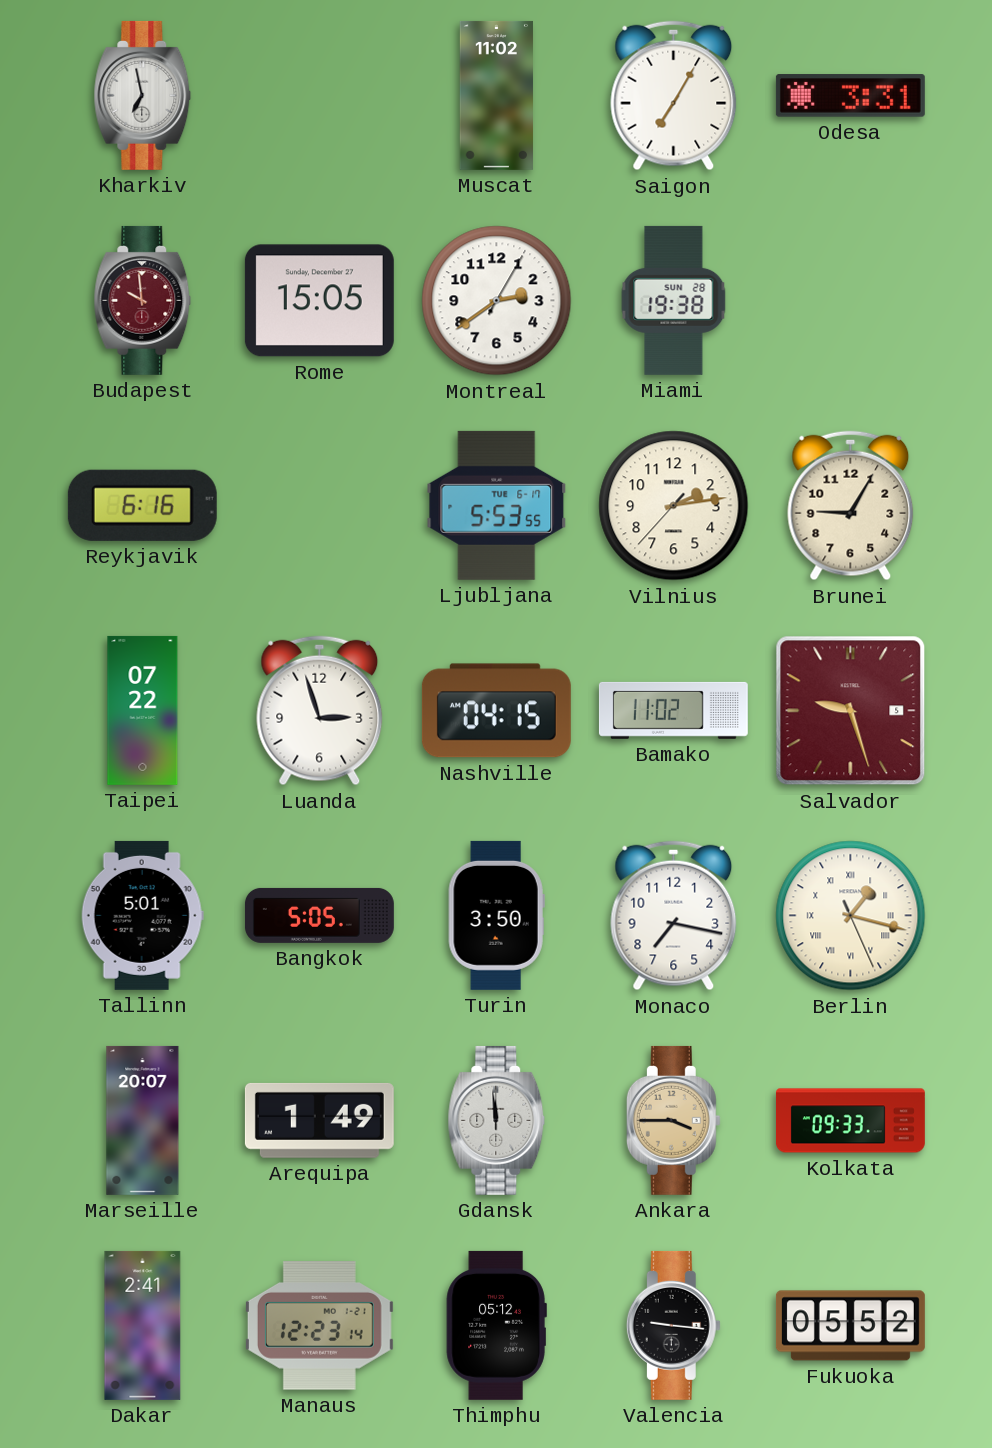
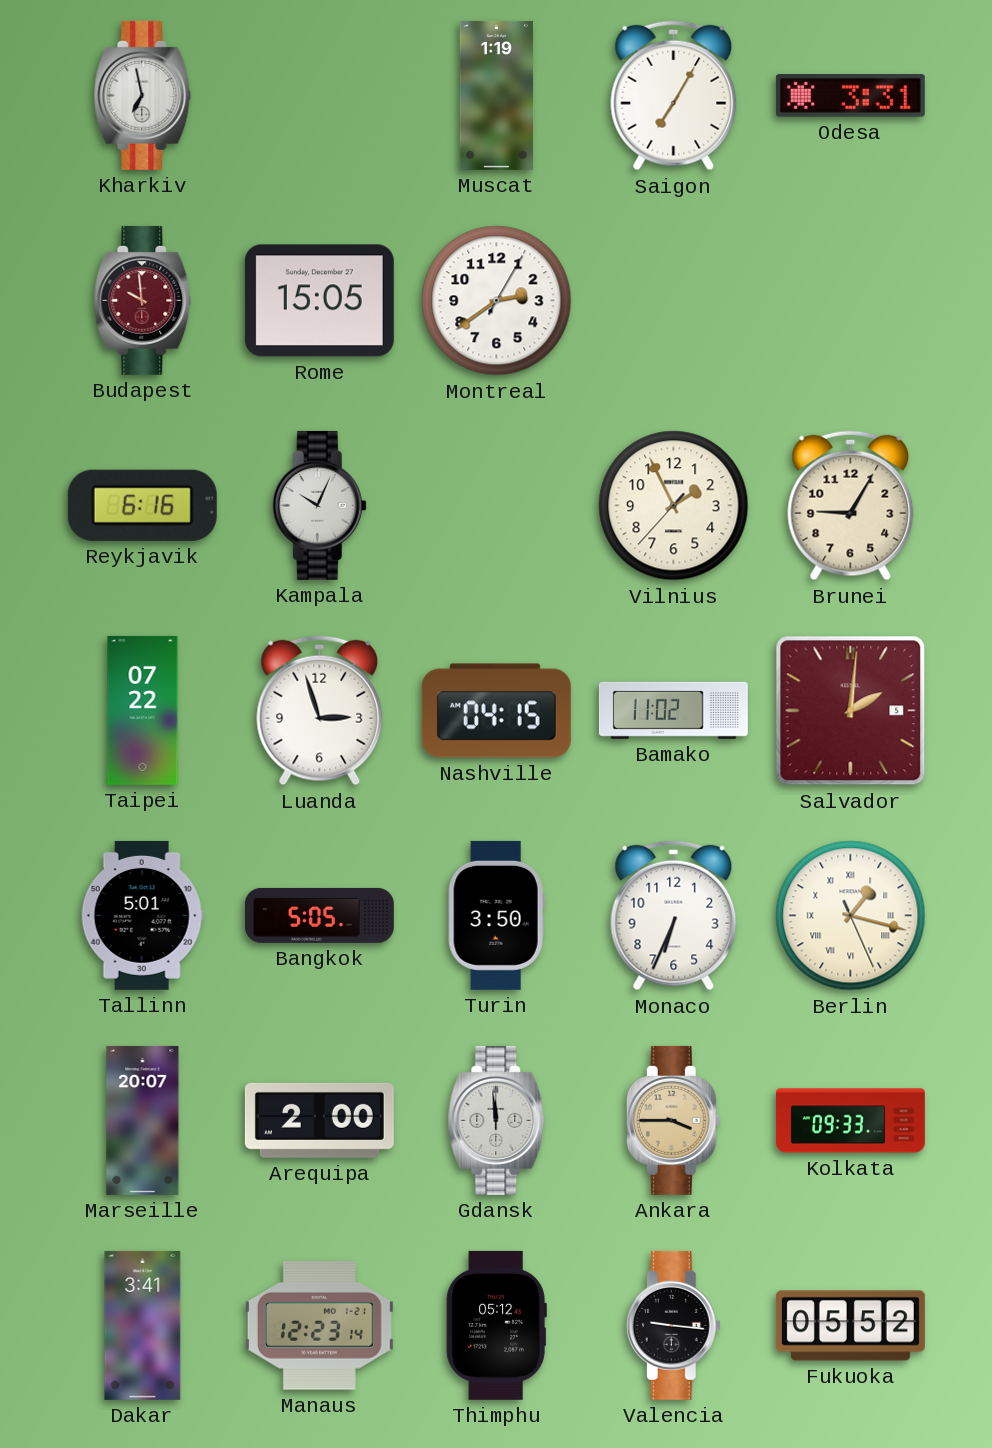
Muscat: 11:02 -> 1:19 (496, 95)
Miami: 19:38 -> none (674, 300)
Kampala: none -> 10:04 (319, 505)
Ljubljana: 5:53 -> none (497, 505)
Vilnius: 2:13 -> 1:55 (674, 506)
Salvador: 9:27 -> 2:01 (851, 711)
Monaco: 7:17 -> 6:34 (674, 916)
Arequipa: 1:49 -> 2:00 (319, 1120)
Dakar: 2:41 -> 3:41 (143, 1325)
